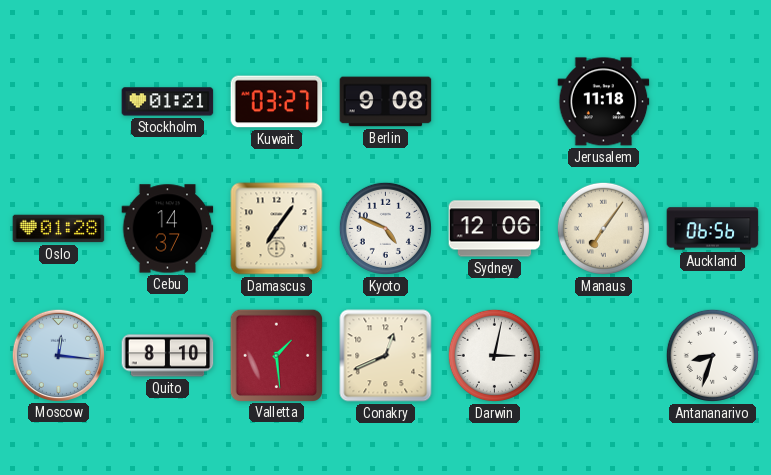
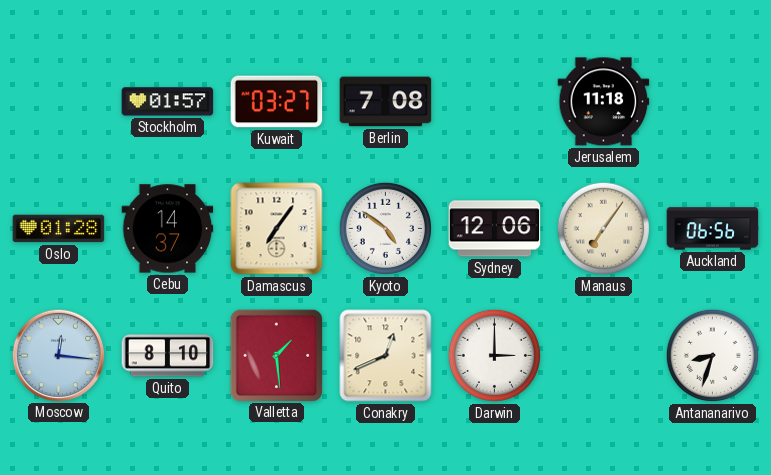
Stockholm: 01:21 -> 01:57 (168, 102)
Berlin: 9:08 -> 7:08 (386, 102)
Kyoto: 4:49 -> 4:51 (385, 228)
Darwin: 3:02 -> 3:00 (494, 355)
